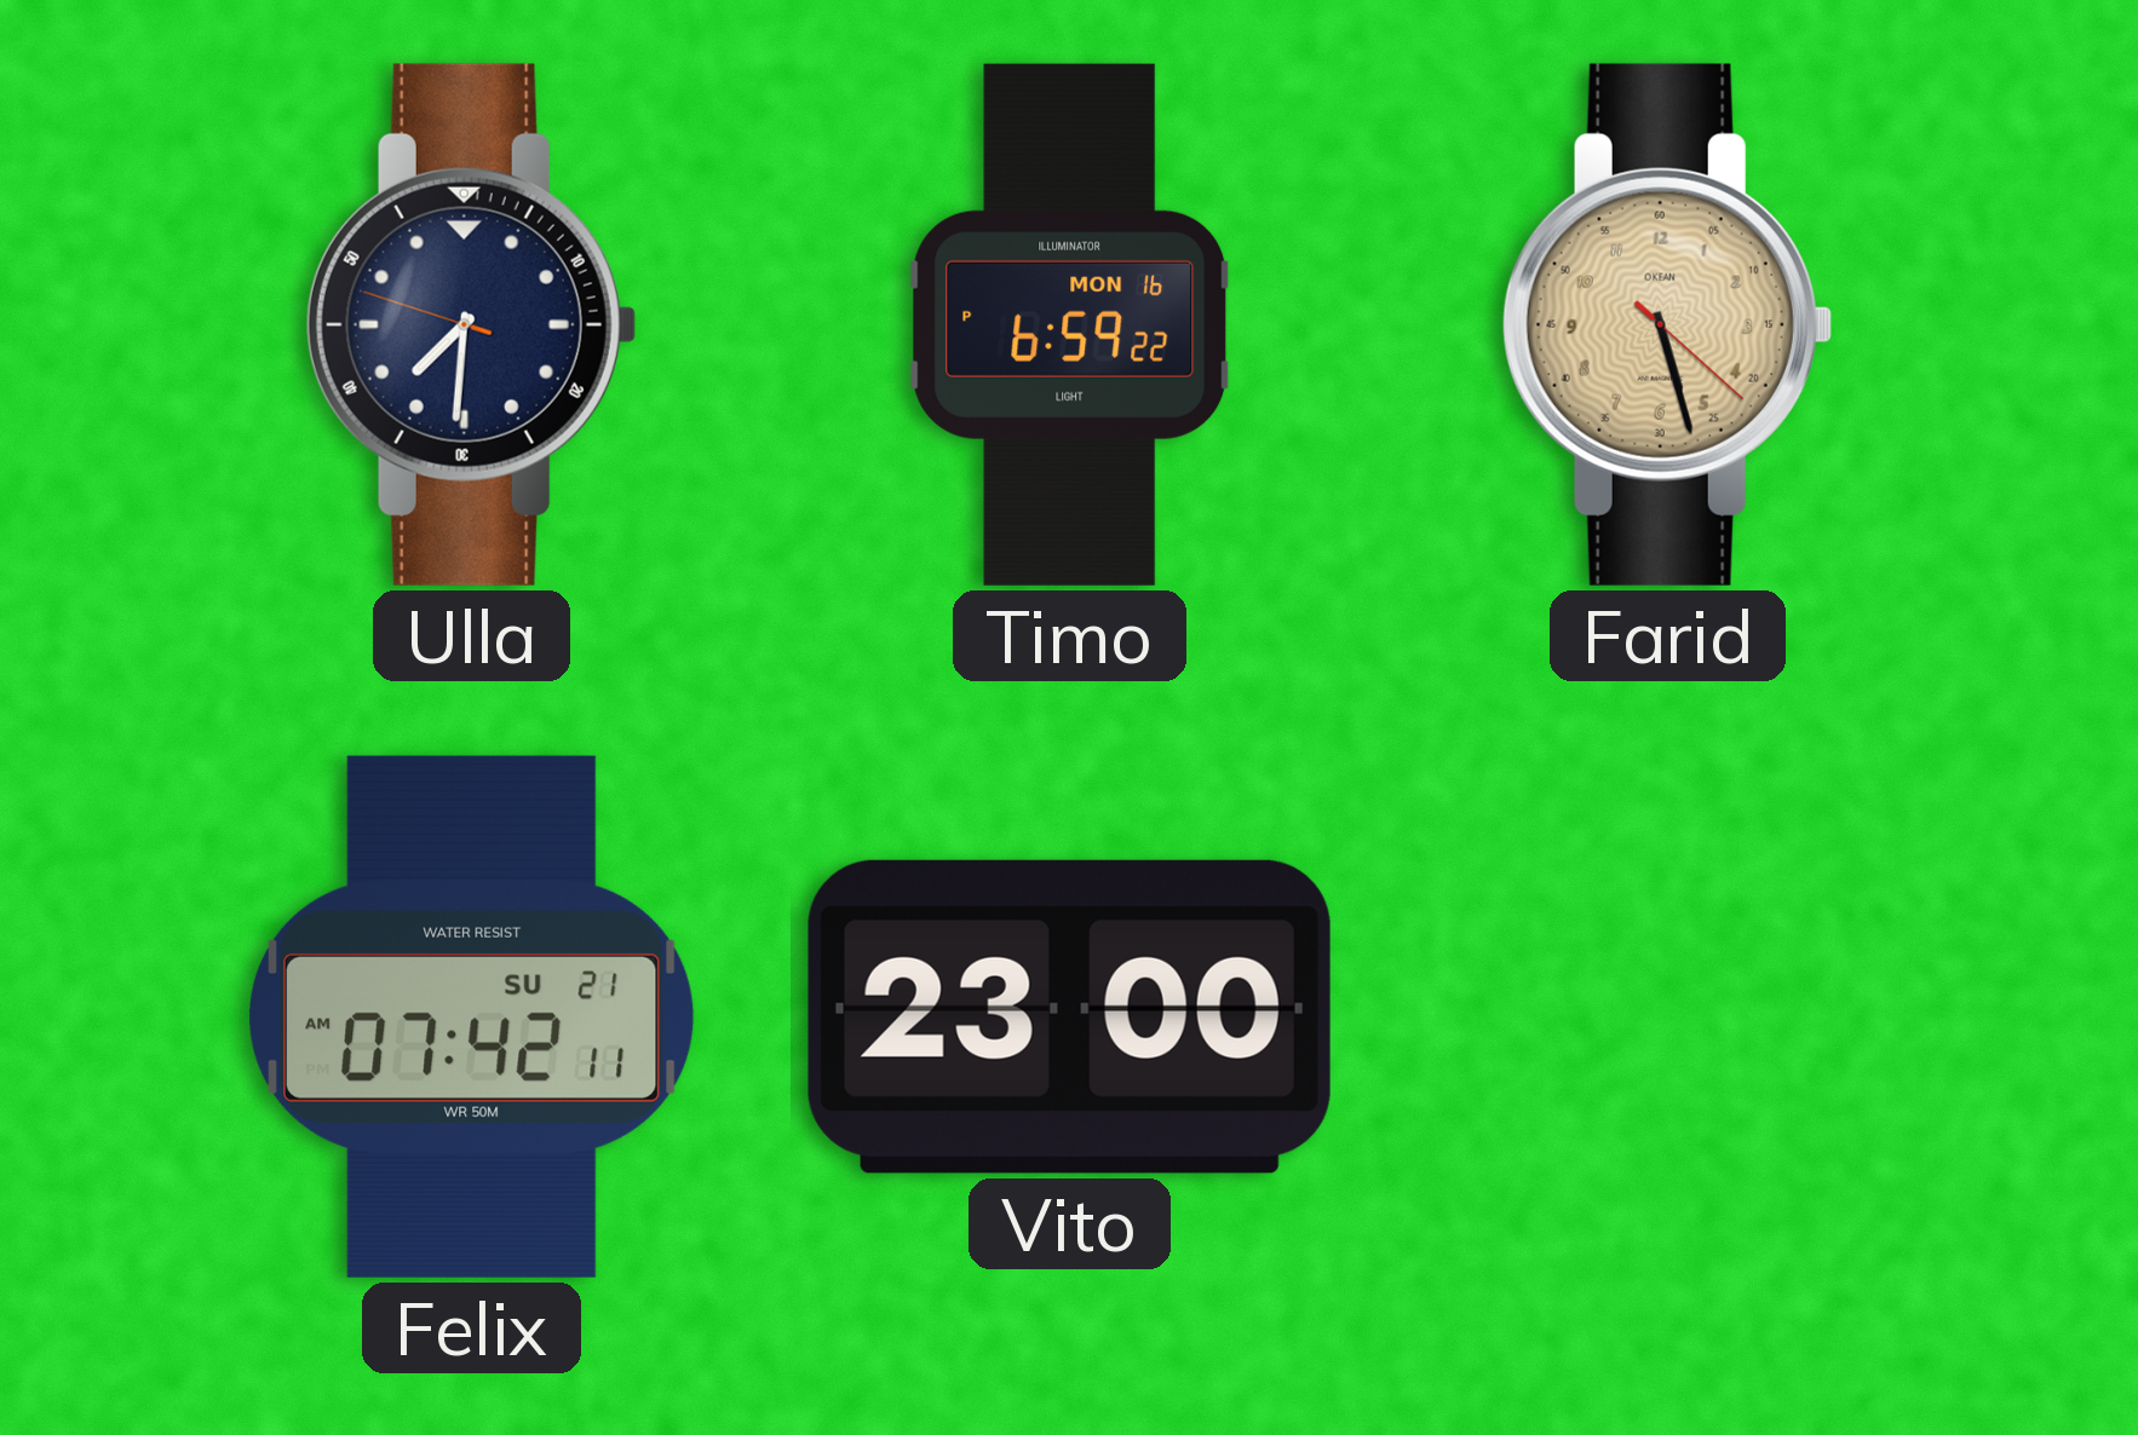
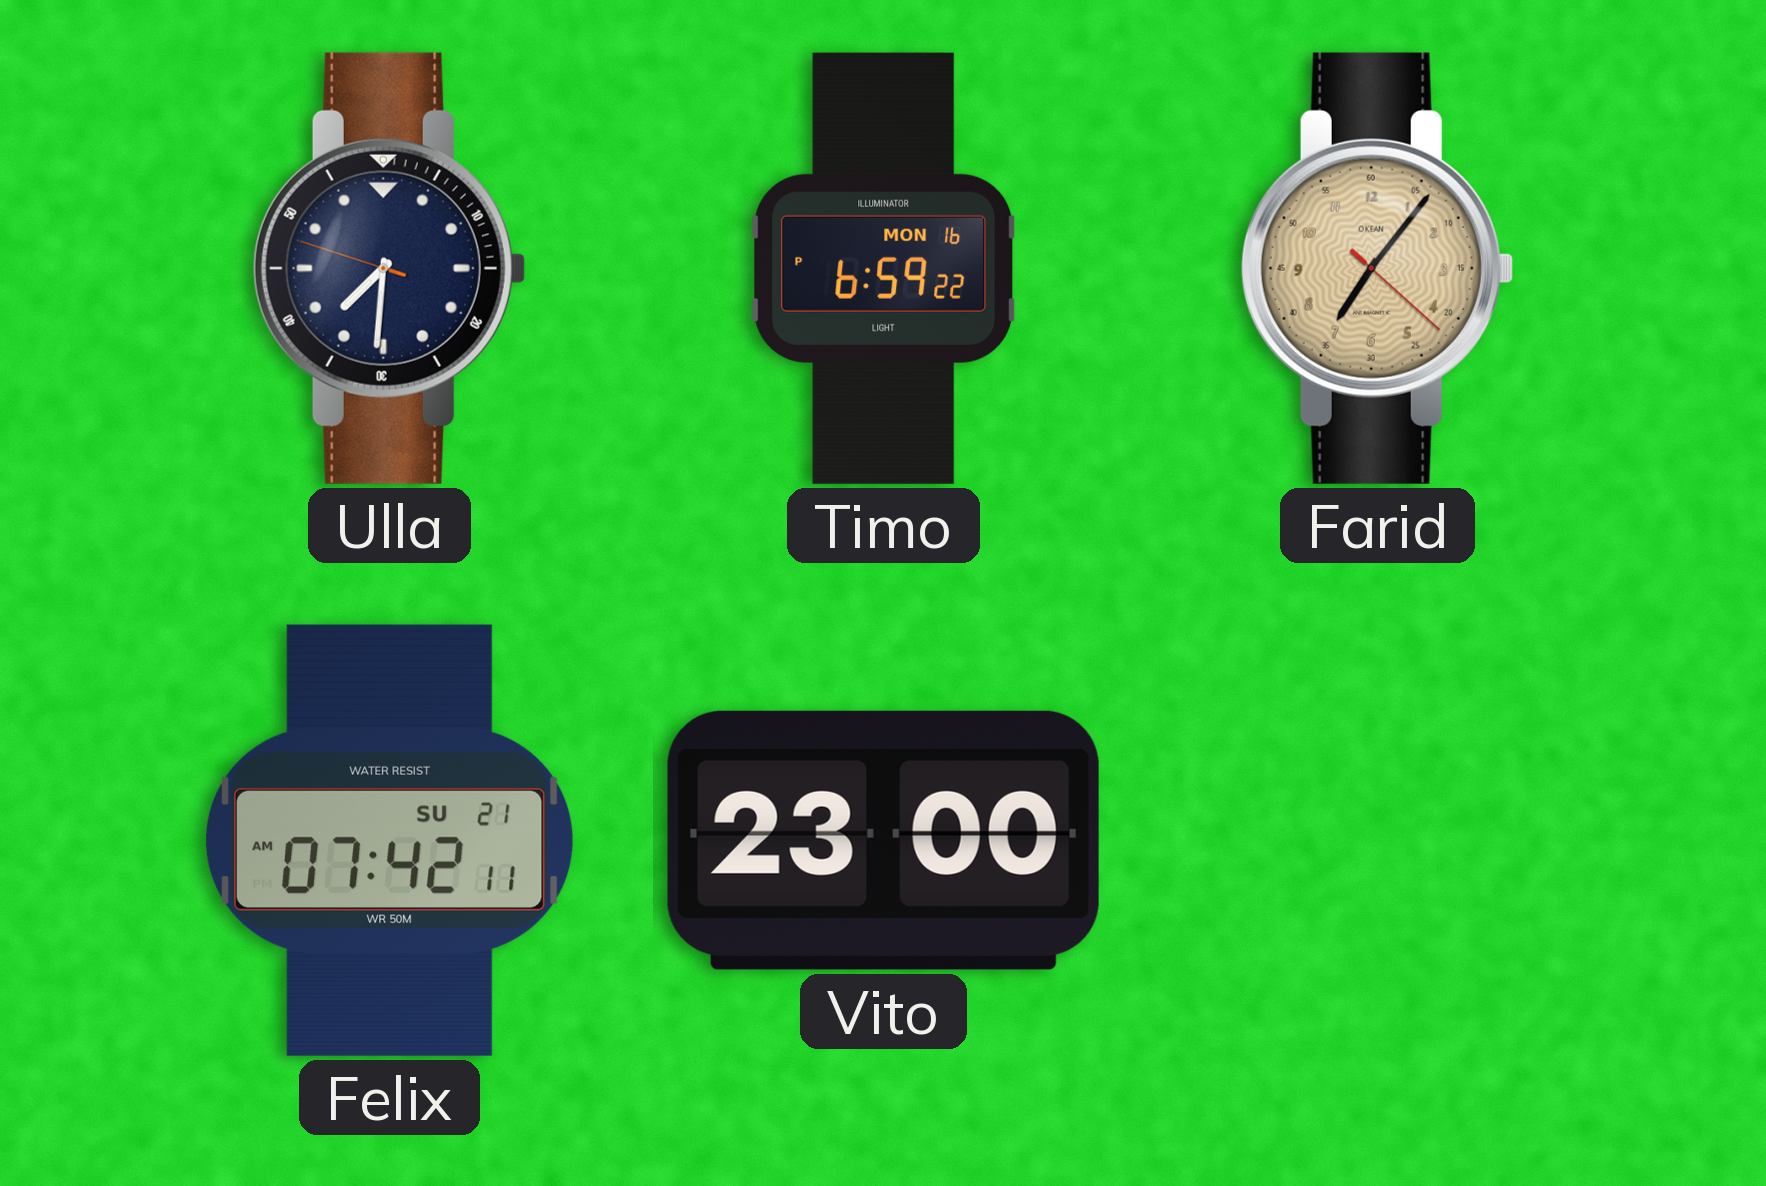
Farid: 5:27 -> 7:06 (1377, 268)
